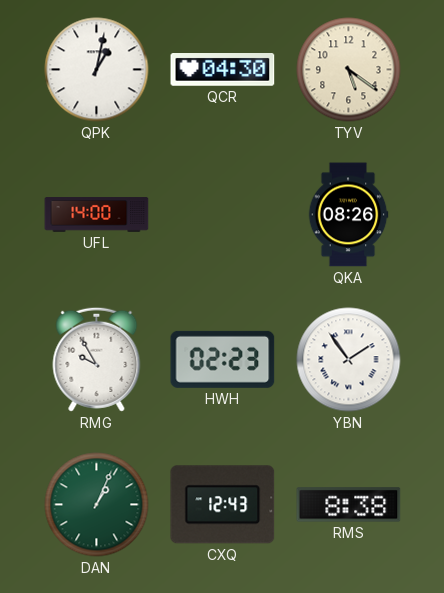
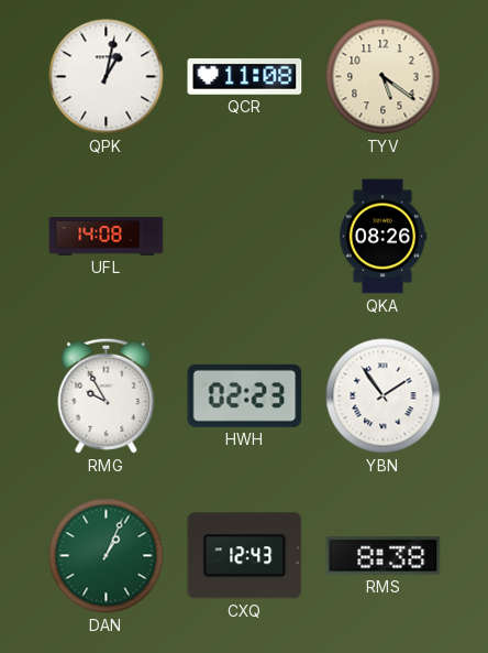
QCR: 04:30 -> 11:08 (245, 77)
UFL: 14:00 -> 14:08 (107, 237)
